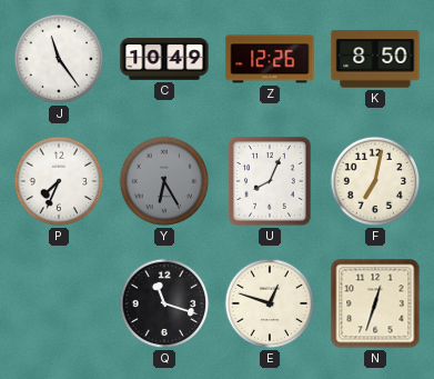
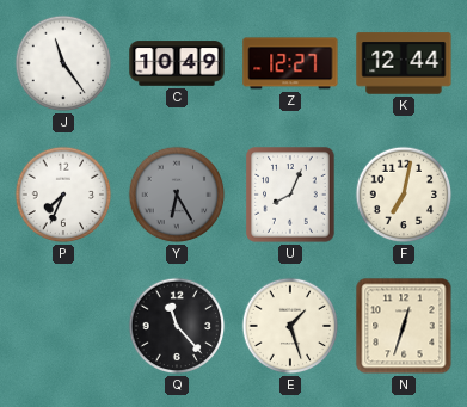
Z: 12:26 -> 12:27 (290, 63)
K: 8:50 -> 12:44 (404, 63)
Q: 11:18 -> 11:23 (177, 326)
E: 12:48 -> 1:27 (290, 326)
